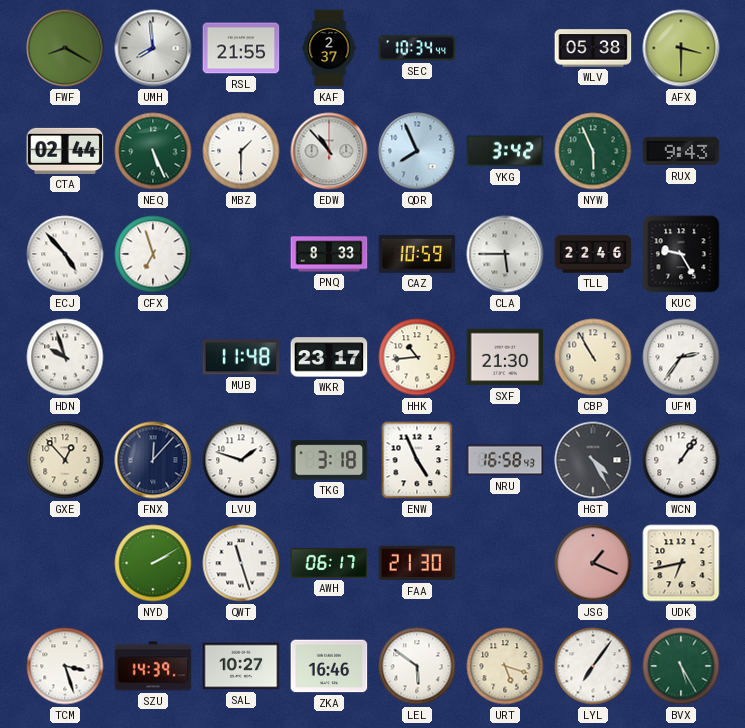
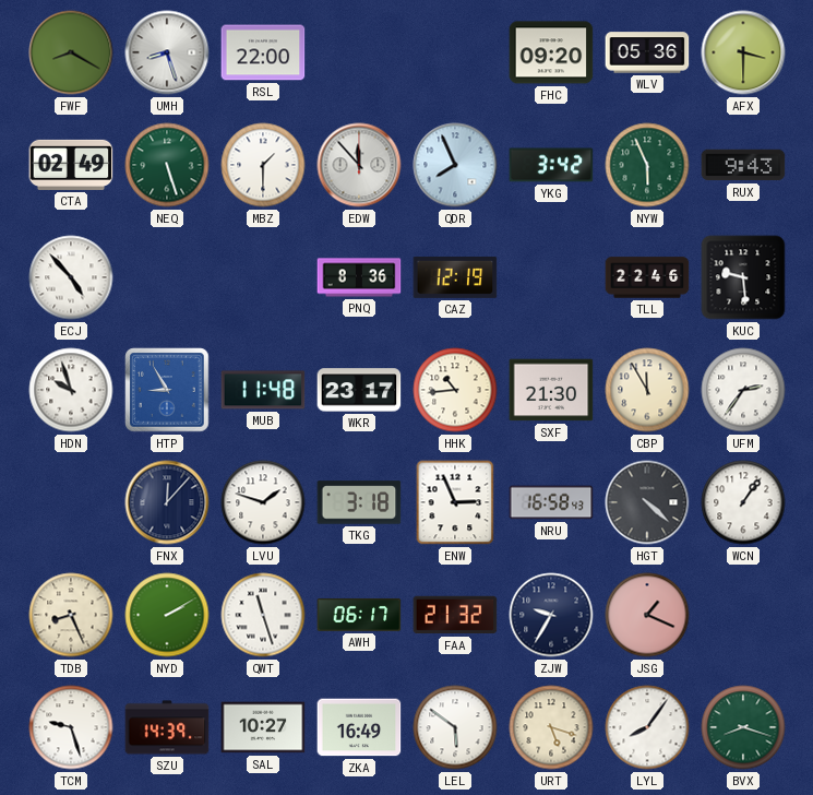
UMH: 7:59 -> 8:27 (167, 52)
RSL: 21:55 -> 22:00 (263, 52)
KAF: 2:37 -> none (329, 48)
SEC: 10:34 -> none (417, 48)
FHC: none -> 09:20 (551, 52)
WLV: 05:38 -> 05:36 (647, 52)
CTA: 02:44 -> 02:49 (71, 165)
NEQ: 5:26 -> 5:27 (167, 165)
EDW: 10:53 -> 11:53 (359, 165)
CFX: 6:57 -> none (153, 254)
PNQ: 8:33 -> 8:36 (359, 277)
CAZ: 10:59 -> 12:19 (455, 277)
CLA: 5:45 -> none (505, 254)
KUC: 9:25 -> 9:29 (743, 277)
HTP: none -> 8:55 (167, 390)
CBP: 10:55 -> 11:55 (647, 390)
GXE: 12:53 -> none (65, 460)
ENW: 4:56 -> 2:56 (455, 502)
HGT: 4:25 -> 4:22 (647, 502)
TDB: none -> 8:26 (71, 615)
FAA: 21:30 -> 21:32 (455, 615)
ZJW: none -> 9:35 (551, 615)
UDK: 6:43 -> none (681, 563)
TCM: 3:27 -> 9:27 (71, 727)
ZKA: 16:46 -> 16:49 (359, 727)
LYL: 7:06 -> 8:06 (647, 727)
BVX: 5:25 -> 8:18 (743, 727)
